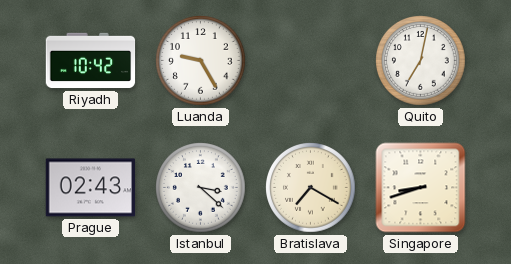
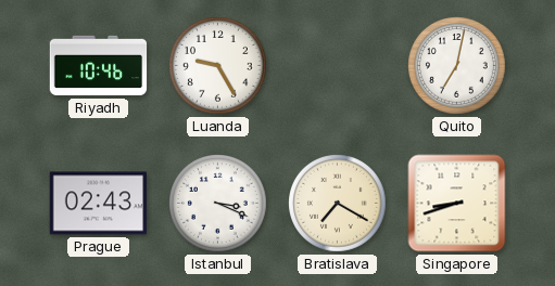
Riyadh: 10:42 -> 10:46 (99, 66)
Istanbul: 3:22 -> 3:19 (218, 204)
